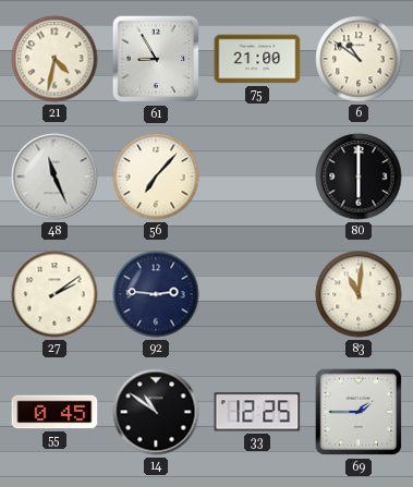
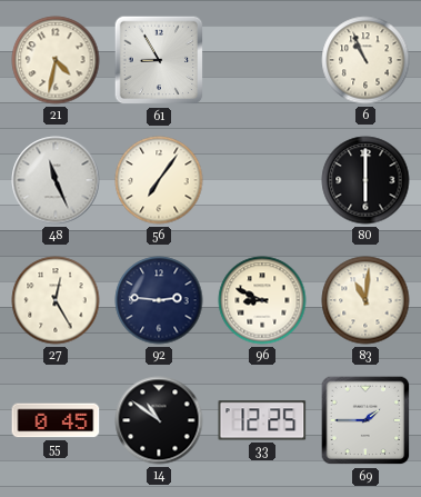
75: 21:00 -> none (257, 59)
6: 10:51 -> 10:56 (365, 60)
56: 7:07 -> 7:06 (159, 180)
27: 2:09 -> 12:25 (56, 300)
96: none -> 8:49 (262, 300)
